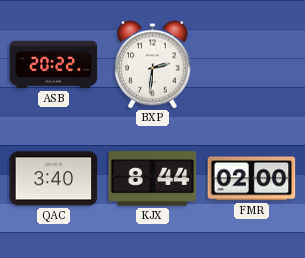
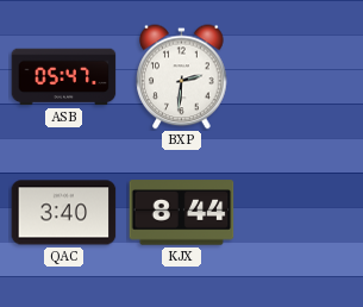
ASB: 20:22 -> 05:47 (64, 77)
FMR: 02:00 -> none (252, 179)
